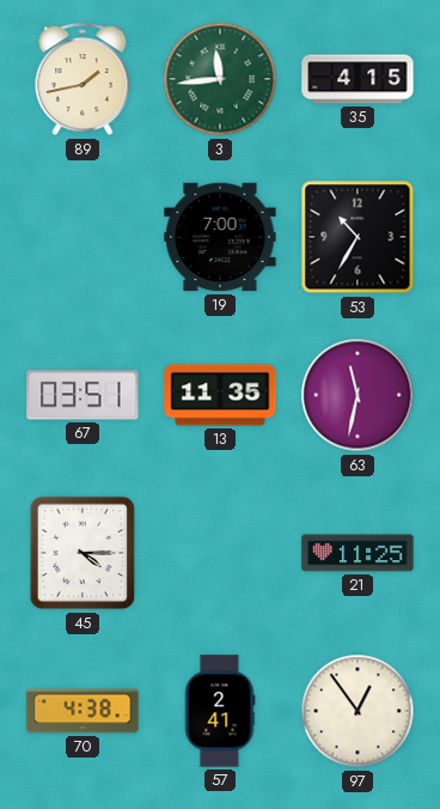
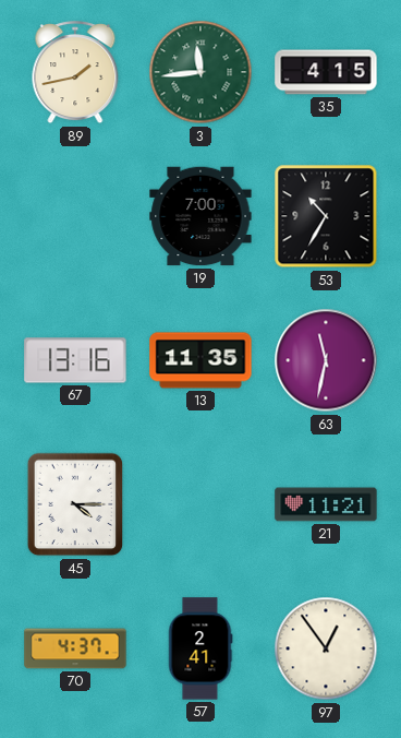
67: 03:51 -> 13:16 (75, 360)
21: 11:25 -> 11:21 (326, 504)
70: 4:38 -> 4:37 (75, 648)
